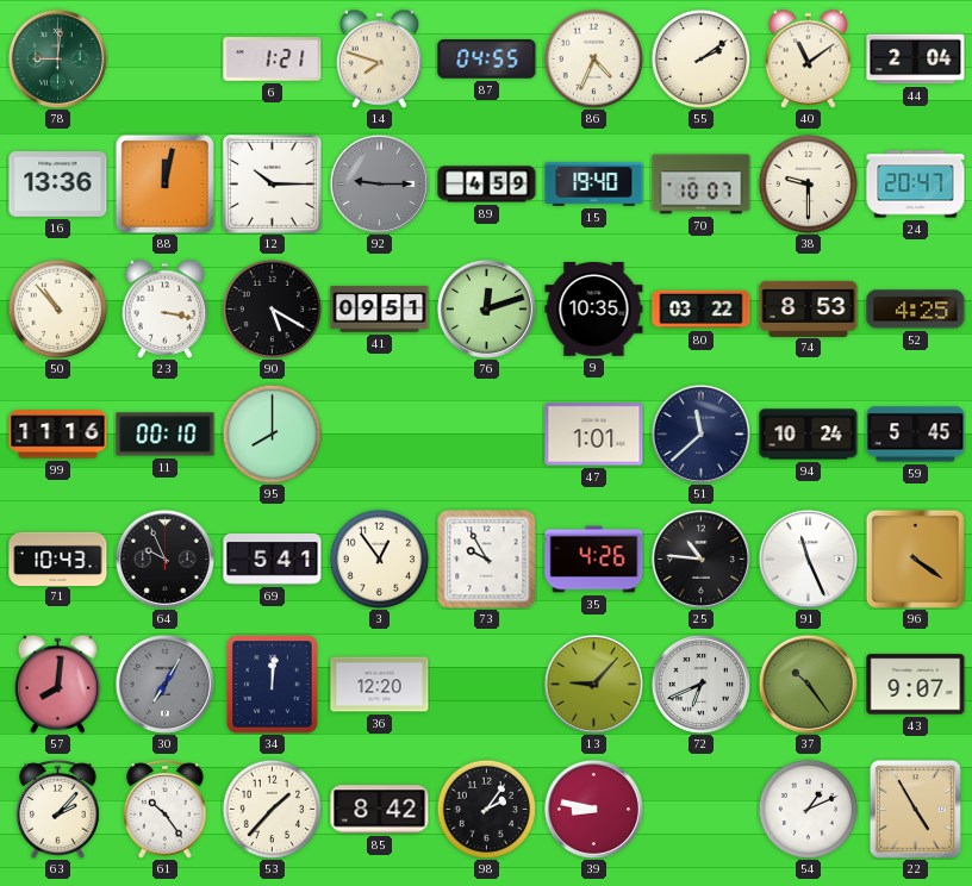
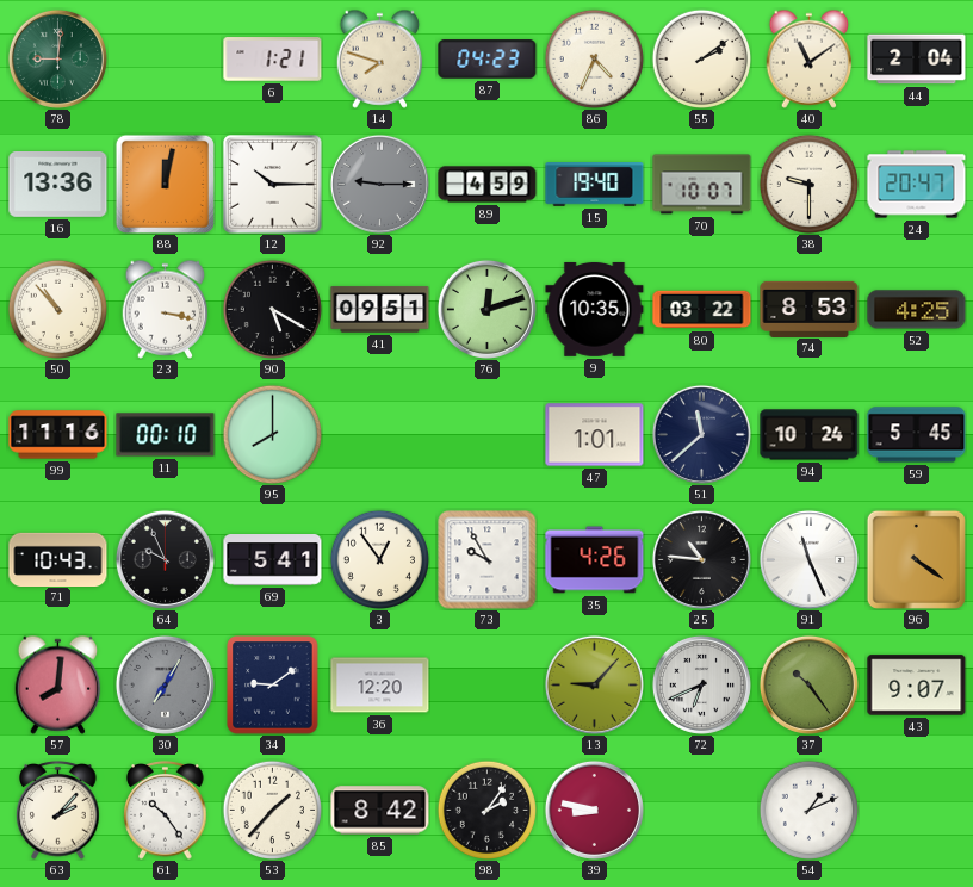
87: 04:55 -> 04:23 (488, 60)
34: 12:01 -> 9:09 (273, 686)
22: 4:55 -> none (915, 809)
